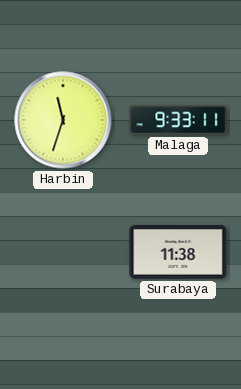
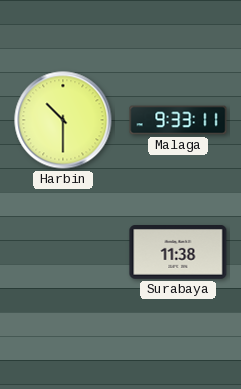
Harbin: 11:33 -> 10:30 (63, 120)
